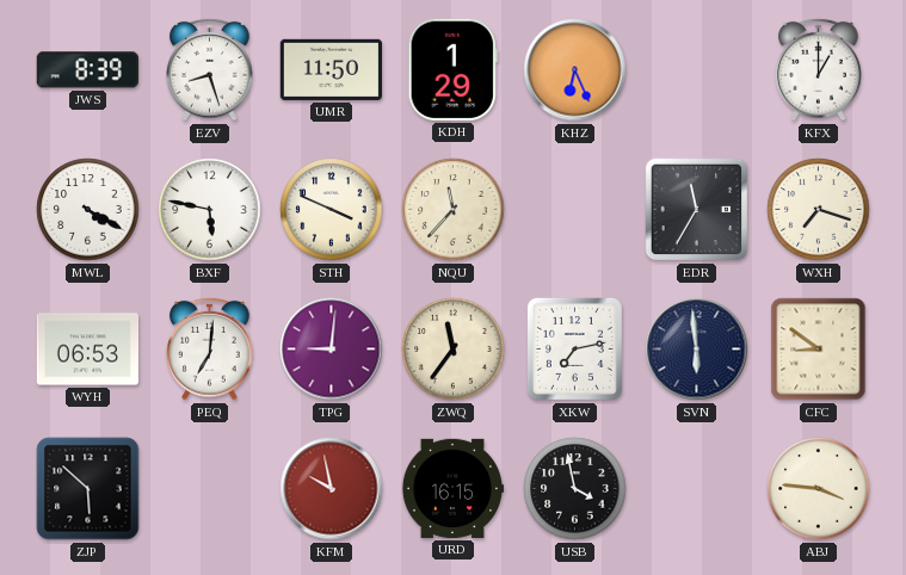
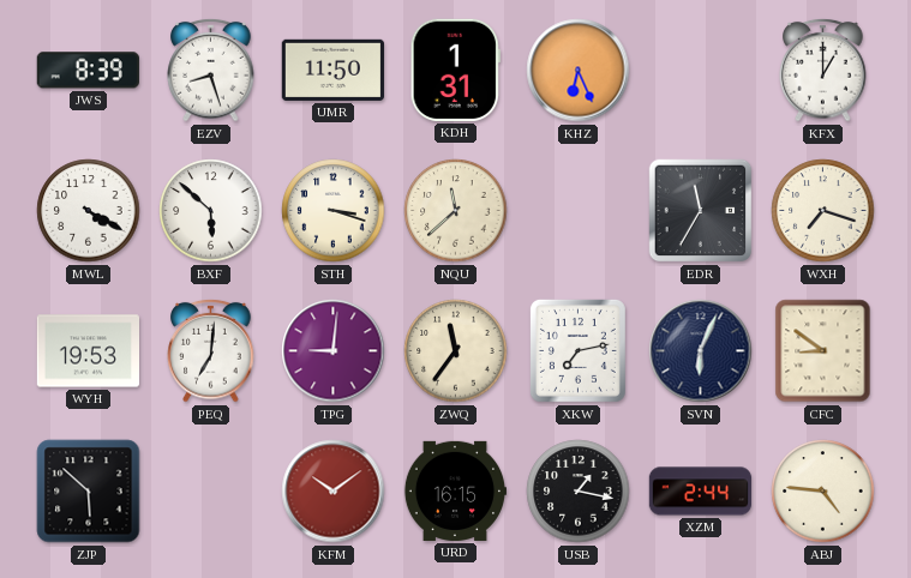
KDH: 1:29 -> 1:31 (455, 70)
BXF: 5:47 -> 5:52 (211, 211)
STH: 3:49 -> 3:18 (334, 211)
NQU: 11:37 -> 11:38 (456, 211)
WYH: 06:53 -> 19:53 (88, 351)
SVN: 5:59 -> 6:04 (701, 351)
KFM: 9:58 -> 10:09 (334, 492)
USB: 3:58 -> 1:17 (579, 492)
XZM: none -> 2:44 (701, 492)
ABJ: 3:46 -> 4:46 (823, 492)
